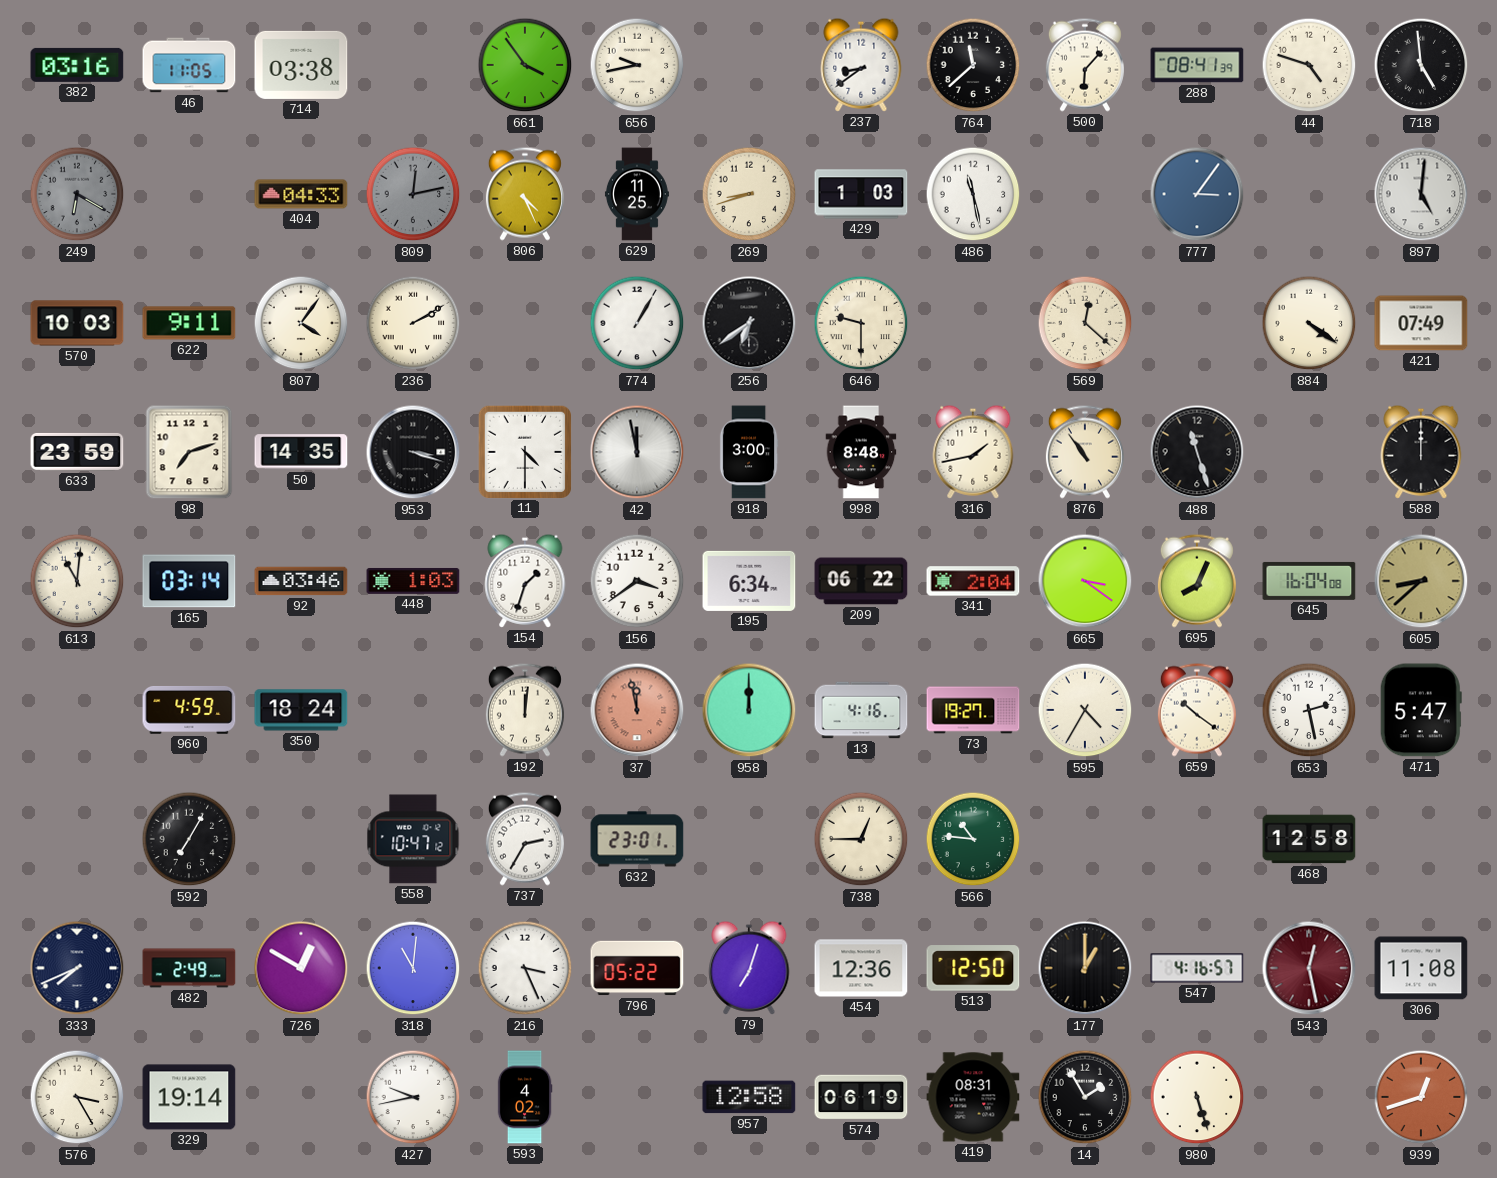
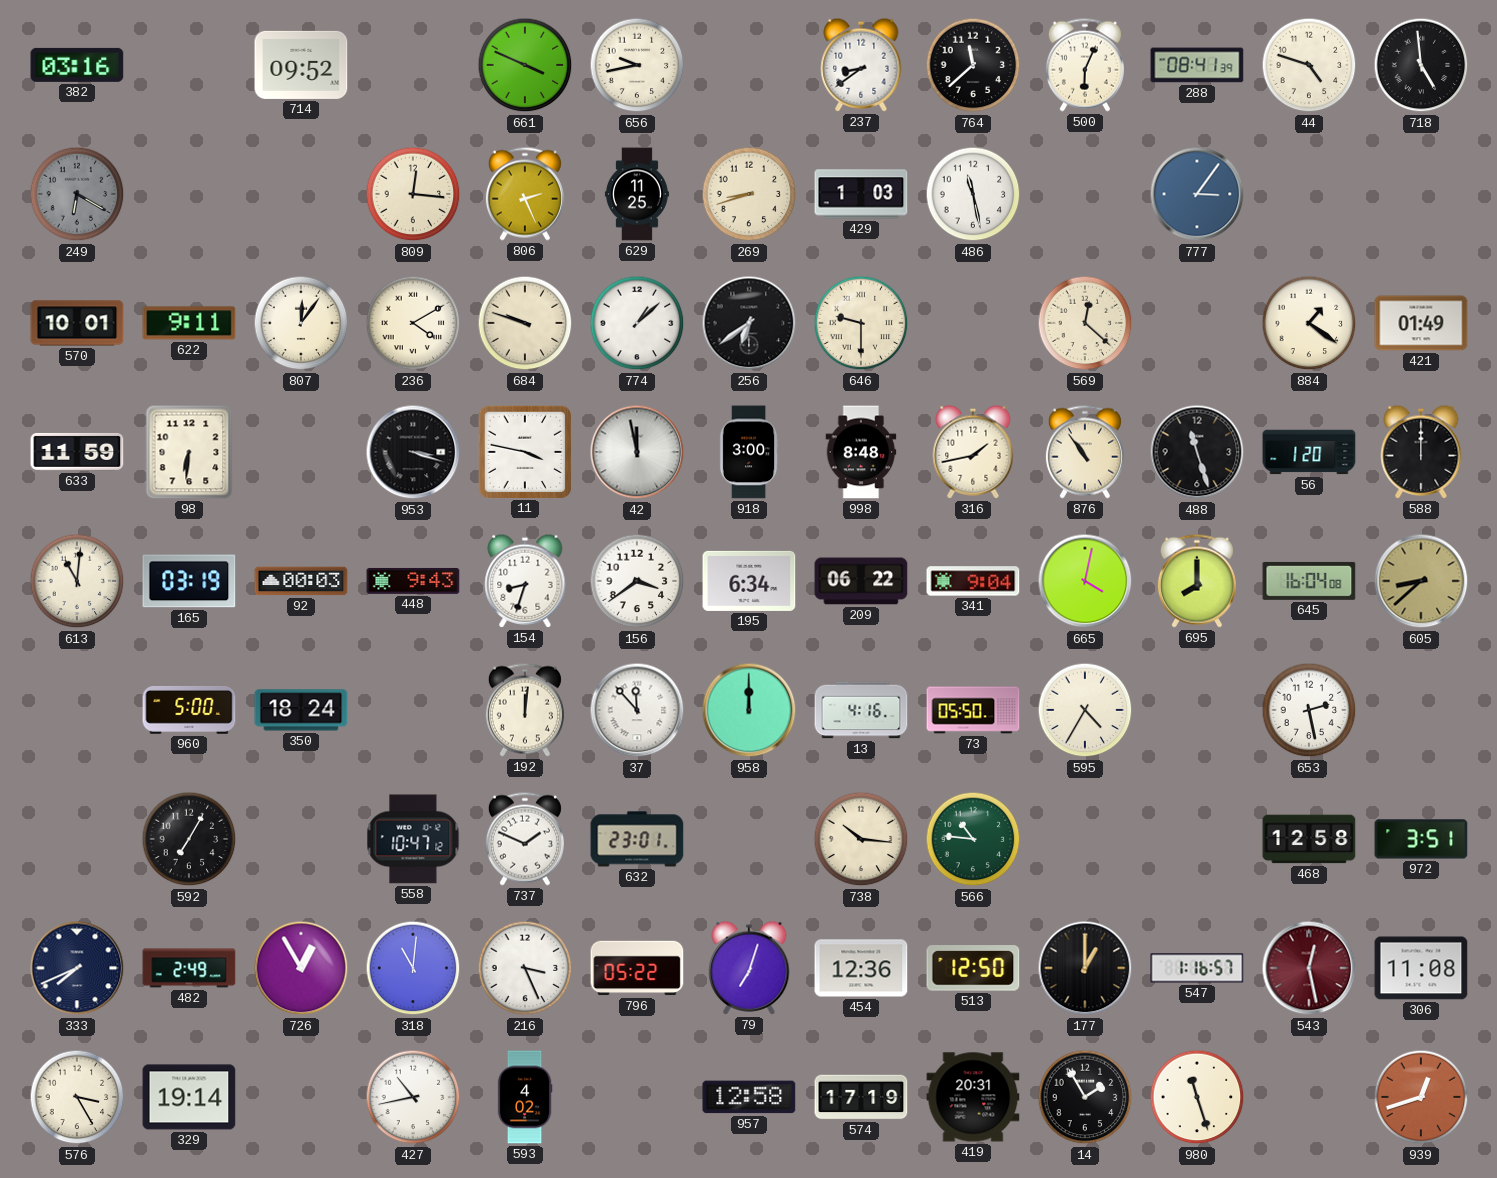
46: 11:05 -> none (189, 65)
714: 03:38 -> 09:52 (301, 65)
661: 3:54 -> 3:49 (525, 65)
500: 6:07 -> 6:04 (1085, 65)
404: 04:33 -> none (301, 194)
809: 12:13 -> 12:16 (413, 194)
809 dial: grey -> cream (413, 194)
806: 4:26 -> 2:26 (525, 194)
897: 5:01 -> none (1421, 194)
570: 10:03 -> 10:01 (77, 323)
807: 4:06 -> 12:06 (301, 323)
236: 2:10 -> 4:10 (413, 323)
684: none -> 9:48 (525, 323)
774: 1:05 -> 1:08 (637, 323)
884: 4:21 -> 1:21 (1309, 323)
421: 07:49 -> 01:49 (1421, 323)
633: 23:59 -> 11:59 (77, 452)
98: 7:12 -> 6:31 (189, 452)
50: 14:35 -> none (301, 452)
11: 4:30 -> 3:47 (524, 451)
56: none -> 1:20 (1309, 452)
165: 03:14 -> 03:19 (189, 581)
92: 03:46 -> 00:03 (301, 581)
448: 1:03 -> 9:43 (413, 581)
154: 1:33 -> 8:33 (525, 581)
341: 2:04 -> 9:04 (973, 581)
665: 3:21 -> 4:02 (1085, 581)
695: 8:04 -> 8:00 (1197, 581)
960: 4:59 -> 5:00 (189, 710)
37: 11:58 -> 11:53 (637, 710)
37 dial: salmon -> white (637, 710)
73: 19:27 -> 05:50 (973, 710)
659: 10:21 -> none (1197, 710)
471: 5:47 -> none (1421, 710)
737: 2:35 -> 1:49 (525, 839)
738: 12:45 -> 10:16 (861, 839)
972: none -> 3:51 (1421, 839)
726: 12:50 -> 12:55 (301, 968)
547: 4:16 -> 1:16 (1197, 968)
427: 9:43 -> 10:43 (413, 1097)
574: 06:19 -> 17:19 (861, 1097)
419: 08:31 -> 20:31 (973, 1097)
980: 5:27 -> 11:27 (1197, 1097)
